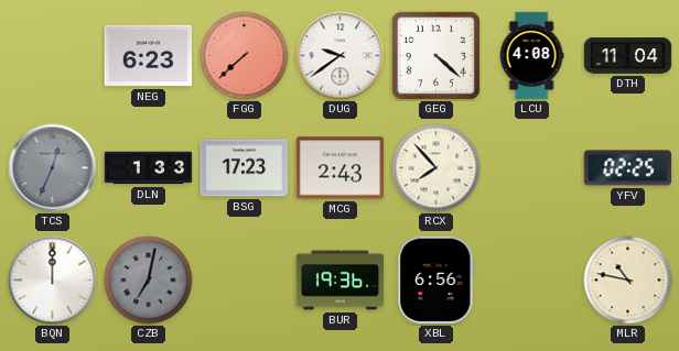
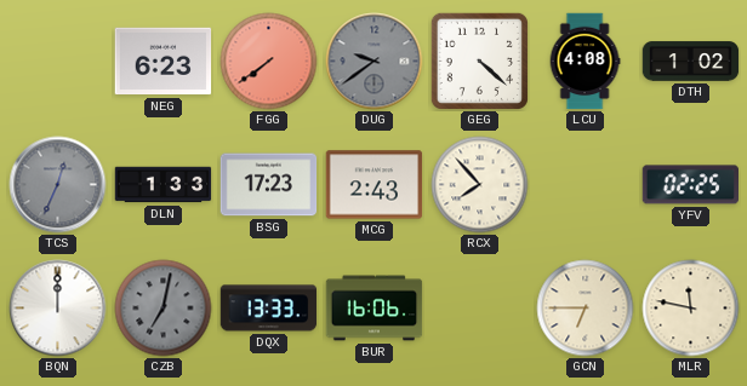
FGG: 7:38 -> 7:39 (269, 62)
DUG dial: white -> grey (375, 62)
DTH: 11:04 -> 1:02 (691, 62)
DQX: none -> 13:33 (269, 309)
BUR: 19:36 -> 16:06 (375, 309)
XBL: 6:56 -> none (436, 281)
GCN: none -> 6:45 (586, 309)
MLR: 10:47 -> 11:47 (691, 309)
